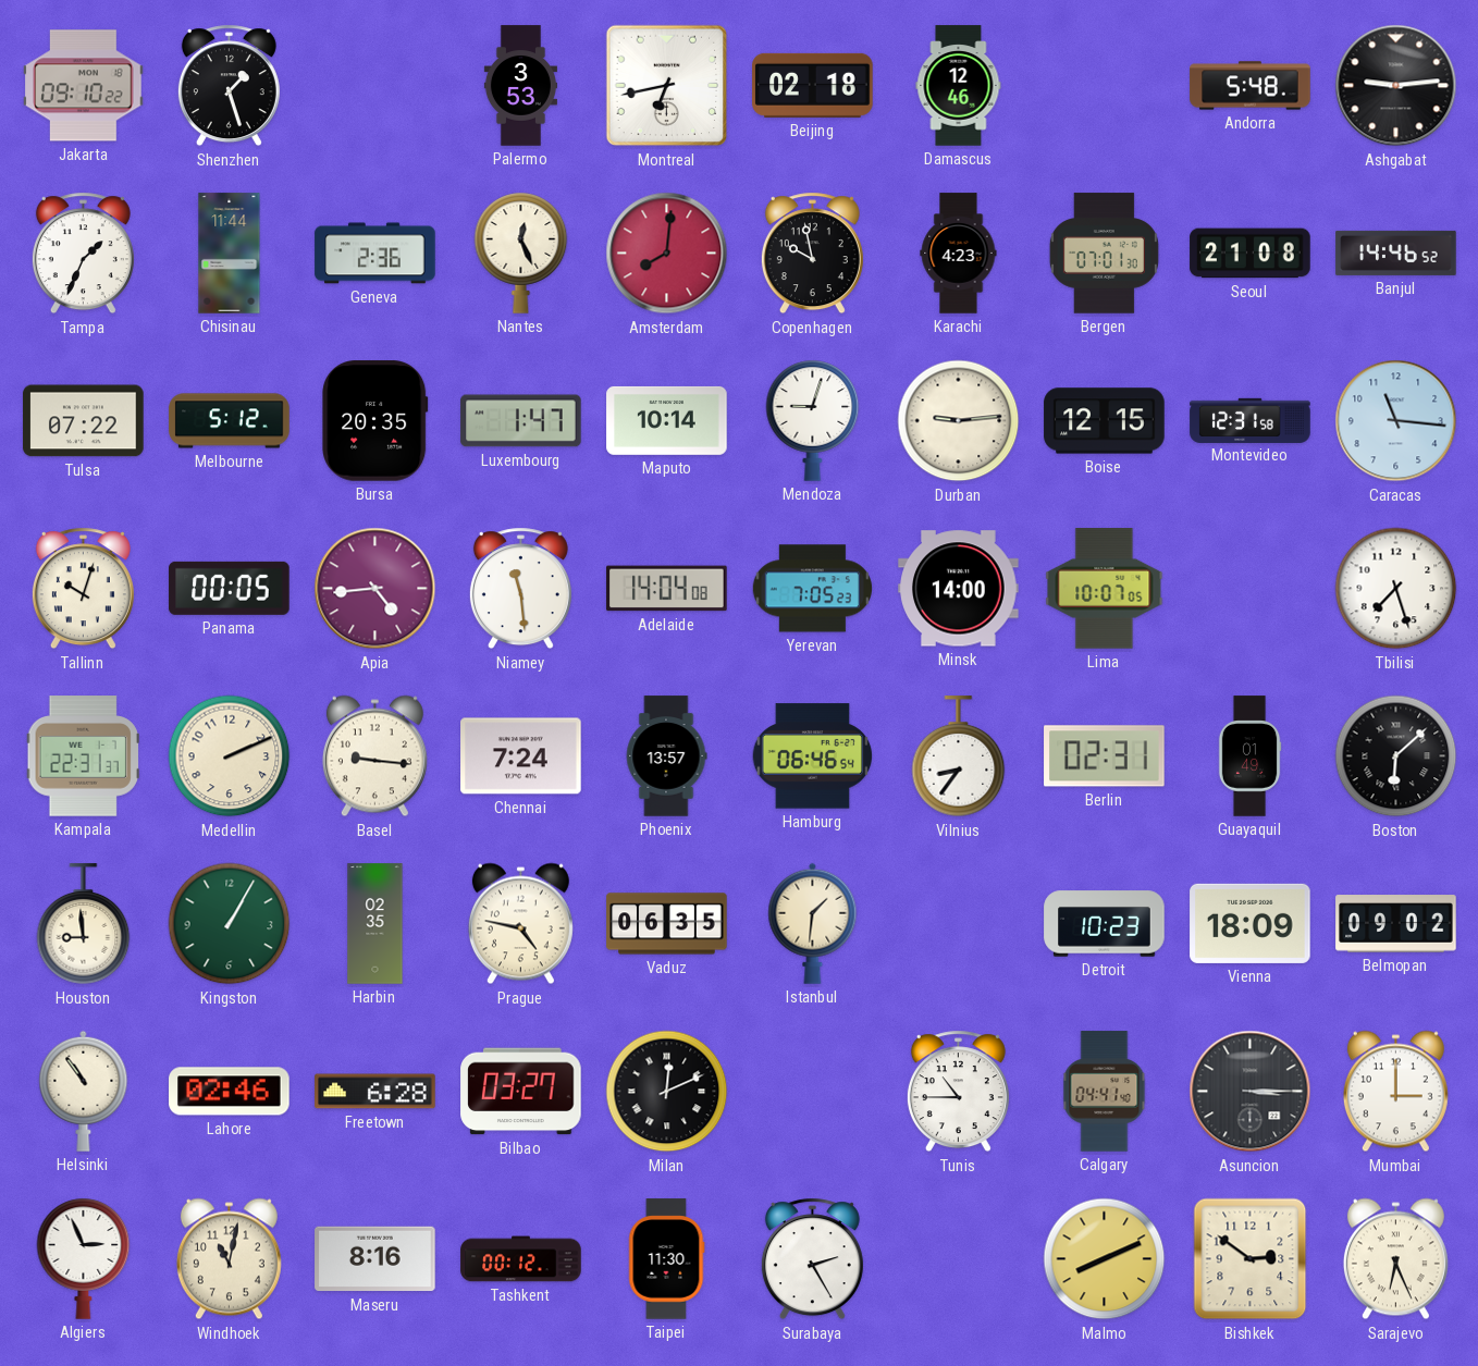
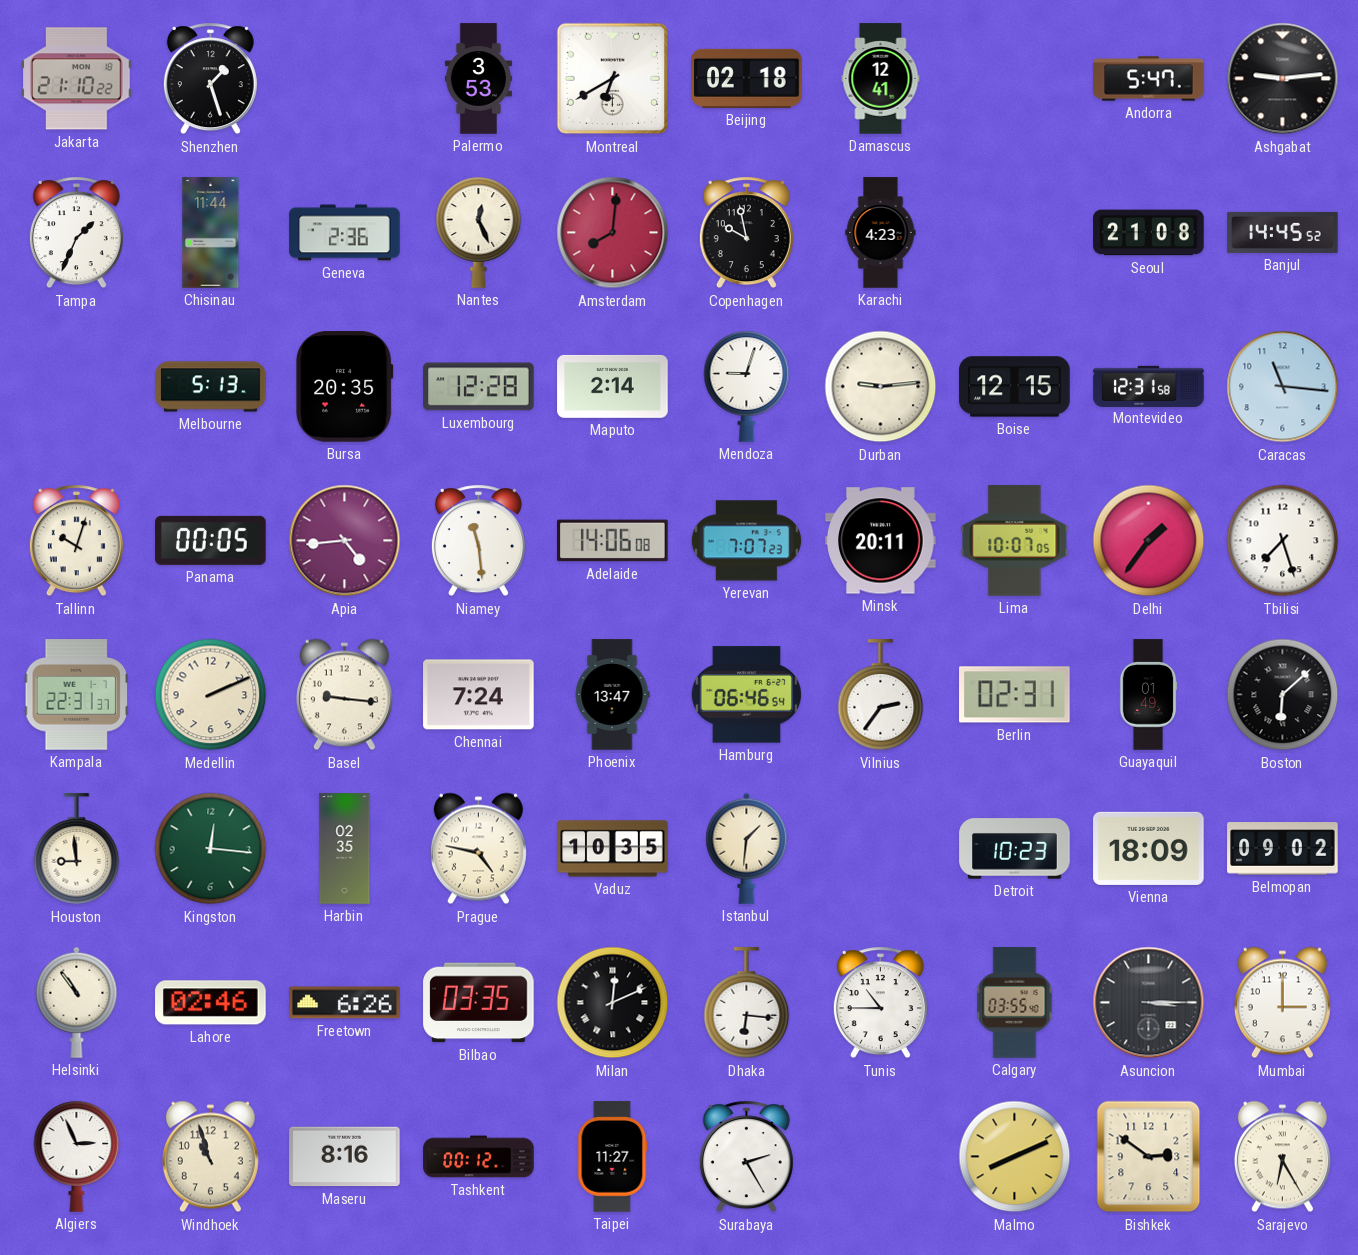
Jakarta: 09:10 -> 21:10 (77, 79)
Montreal: 6:43 -> 6:40 (613, 79)
Damascus: 12:46 -> 12:41 (881, 79)
Andorra: 5:48 -> 5:47 (1149, 79)
Bergen: 07:01 -> none (1104, 254)
Banjul: 14:46 -> 14:45 (1283, 232)
Tulsa: 07:22 -> none (84, 421)
Melbourne: 5:12 -> 5:13 (211, 387)
Luxembourg: 1:47 -> 12:28 (479, 387)
Maputo: 10:14 -> 2:14 (613, 386)
Adelaide: 14:04 -> 14:06 (613, 541)
Yerevan: 7:05 -> 7:07 (746, 541)
Minsk: 14:00 -> 20:11 (881, 541)
Delhi: none -> 1:36 (1149, 541)
Phoenix: 13:57 -> 13:47 (612, 695)
Vilnius: 8:36 -> 2:36 (881, 695)
Kingston: 1:05 -> 12:16 (211, 849)
Vaduz: 06:35 -> 10:35 (613, 849)
Freetown: 6:28 -> 6:26 (345, 1003)
Bilbao: 03:27 -> 03:35 (479, 1003)
Dhaka: none -> 6:16 (747, 1003)
Calgary: 04:41 -> 03:55 (1015, 1003)
Windhoek: 11:02 -> 10:57 (210, 1157)
Taipei: 11:30 -> 11:27 (612, 1157)
Sarajevo: 6:26 -> 6:25 (1282, 1157)
